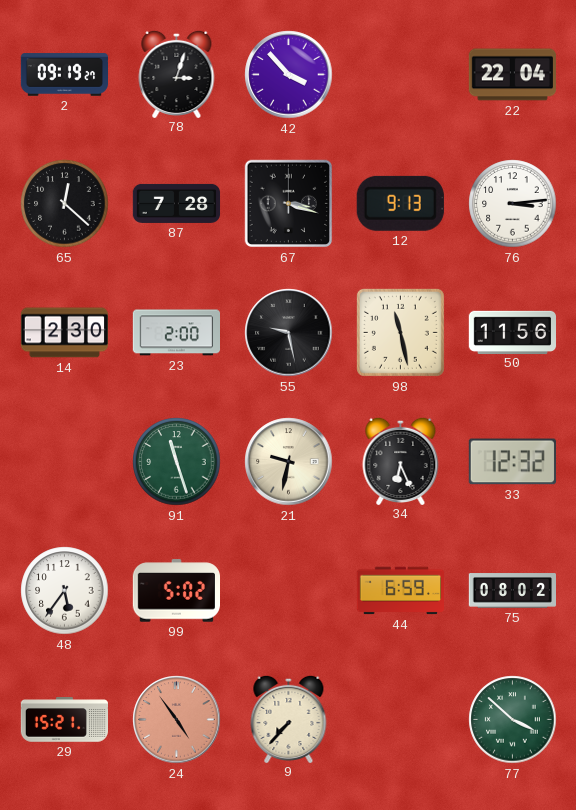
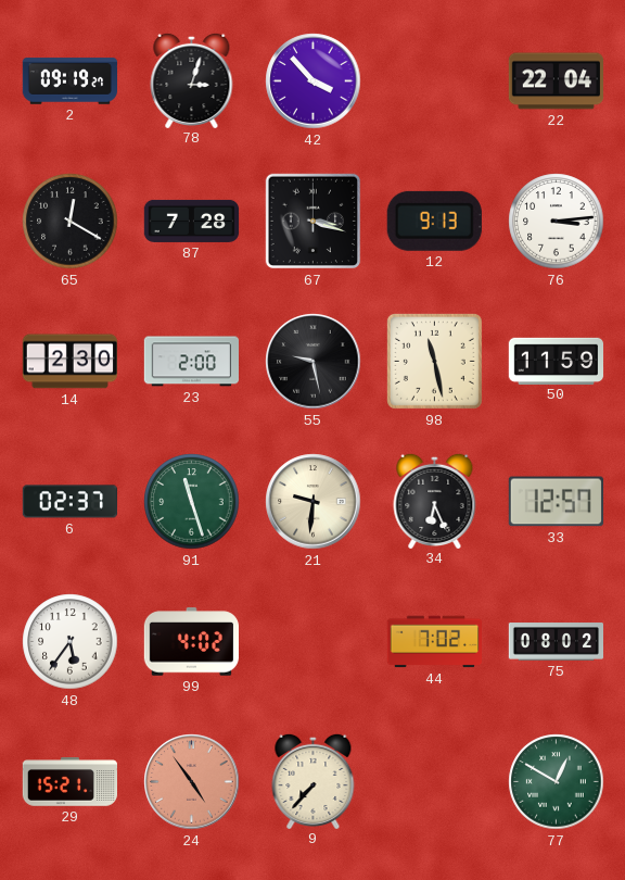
65: 12:22 -> 12:20 (71, 222)
50: 11:56 -> 11:59 (556, 361)
6: none -> 02:37 (69, 502)
21: 9:32 -> 9:31 (314, 502)
33: 12:32 -> 12:57 (556, 502)
99: 5:02 -> 4:02 (191, 642)
44: 6:59 -> 7:02 (434, 642)
77: 3:52 -> 12:50 (557, 782)
